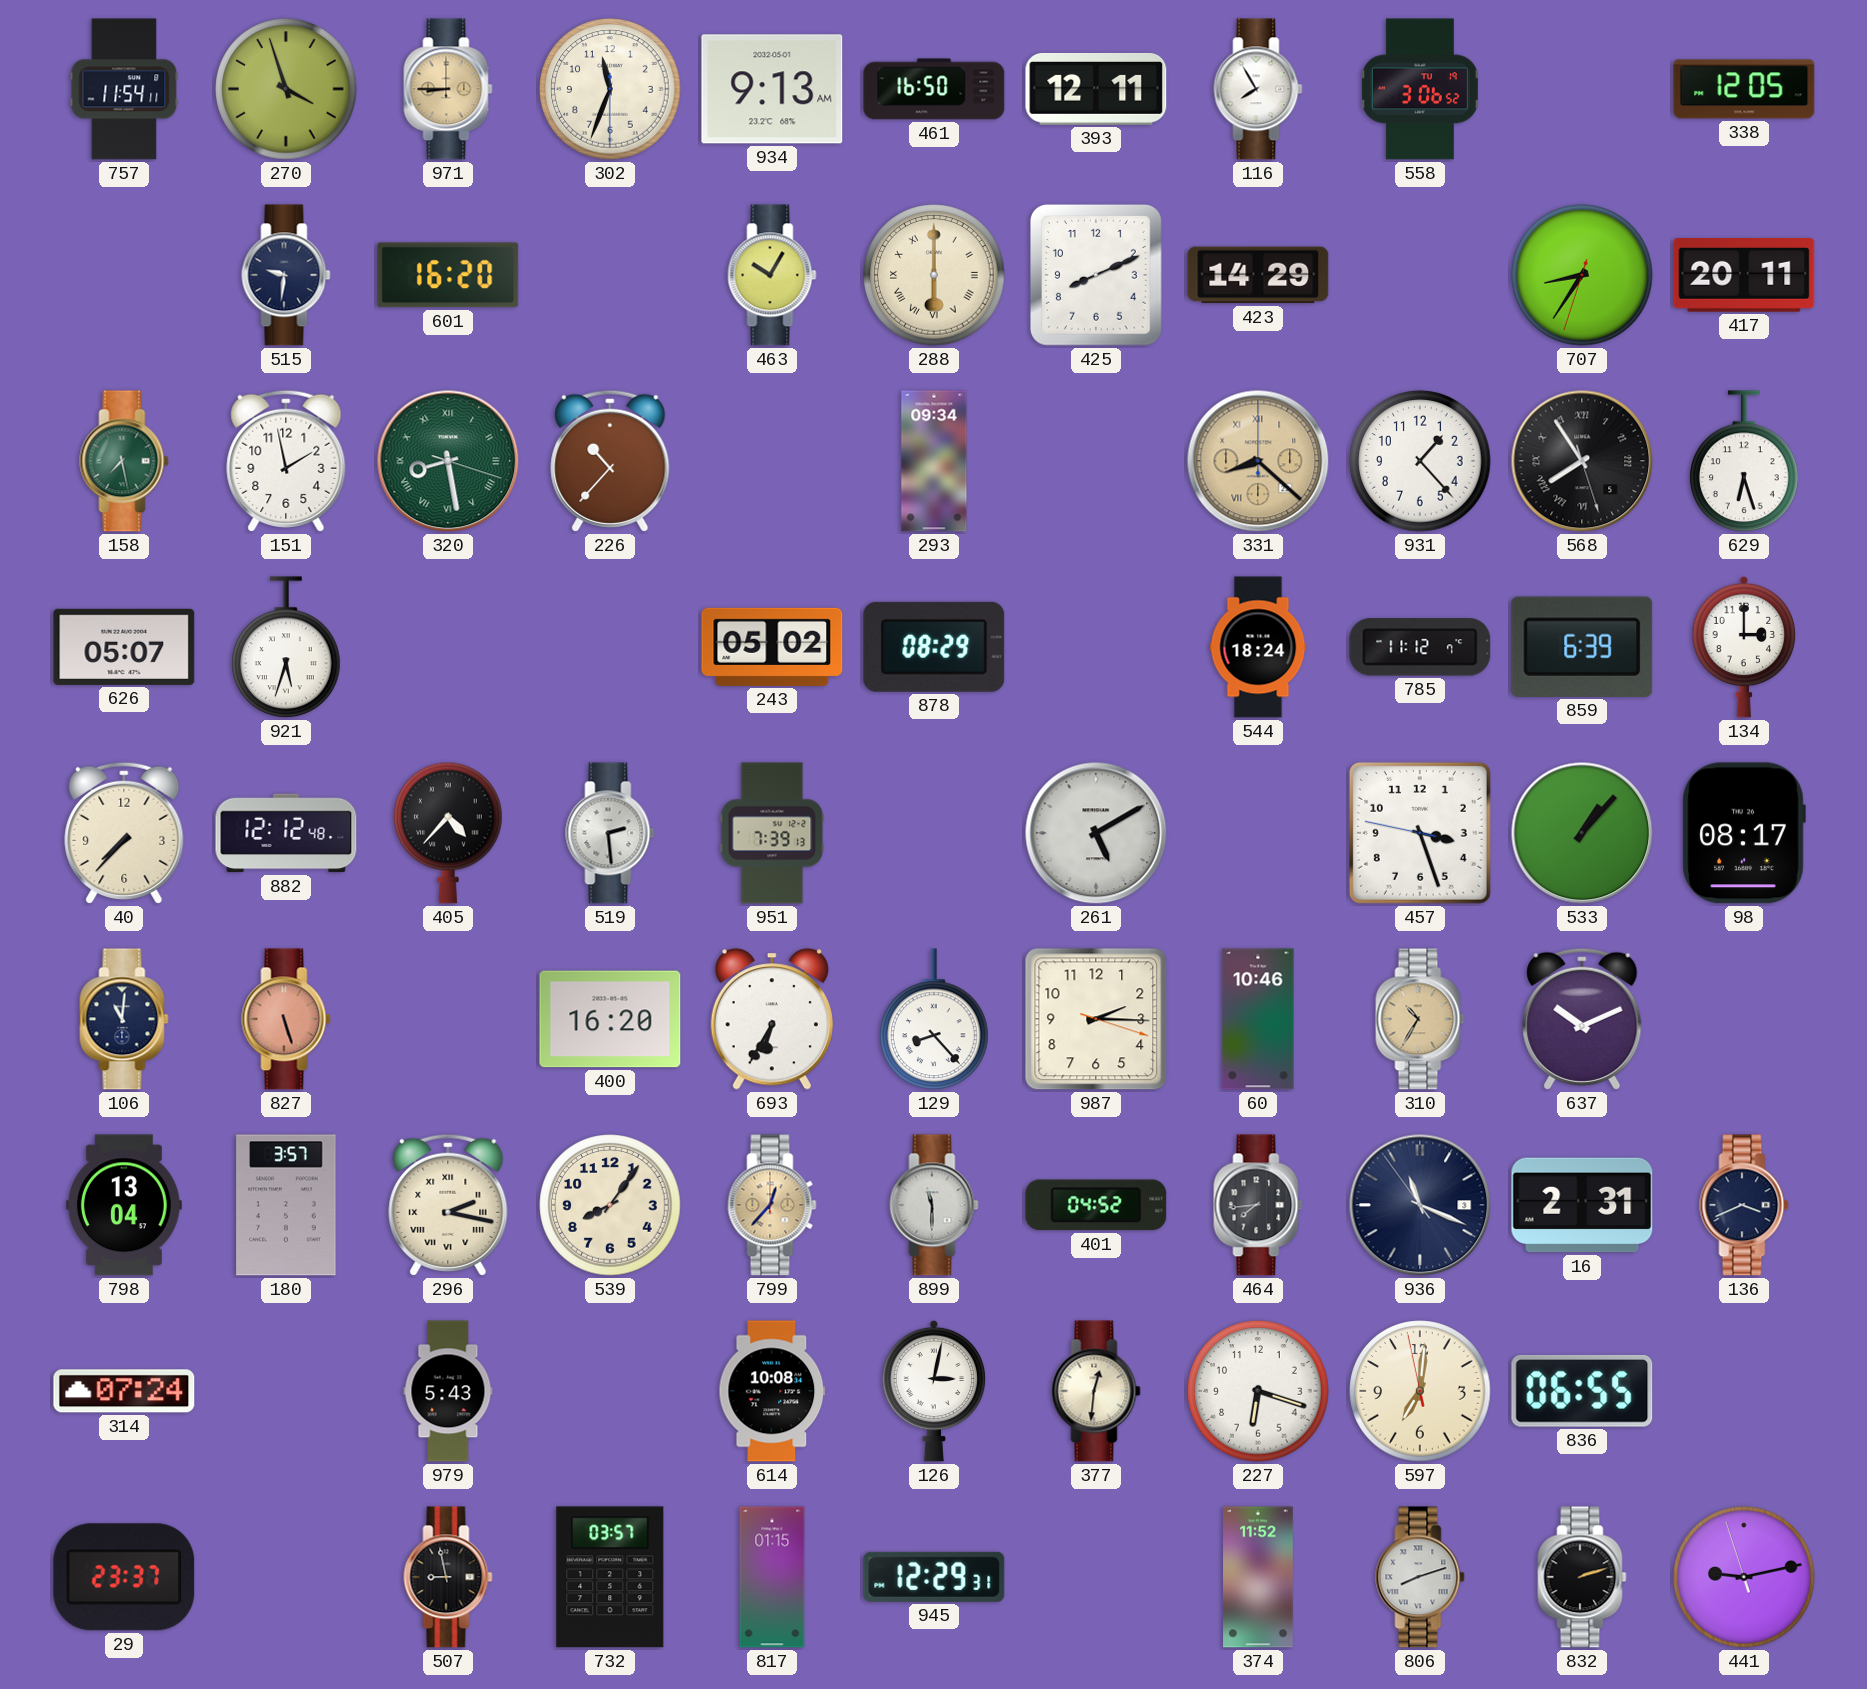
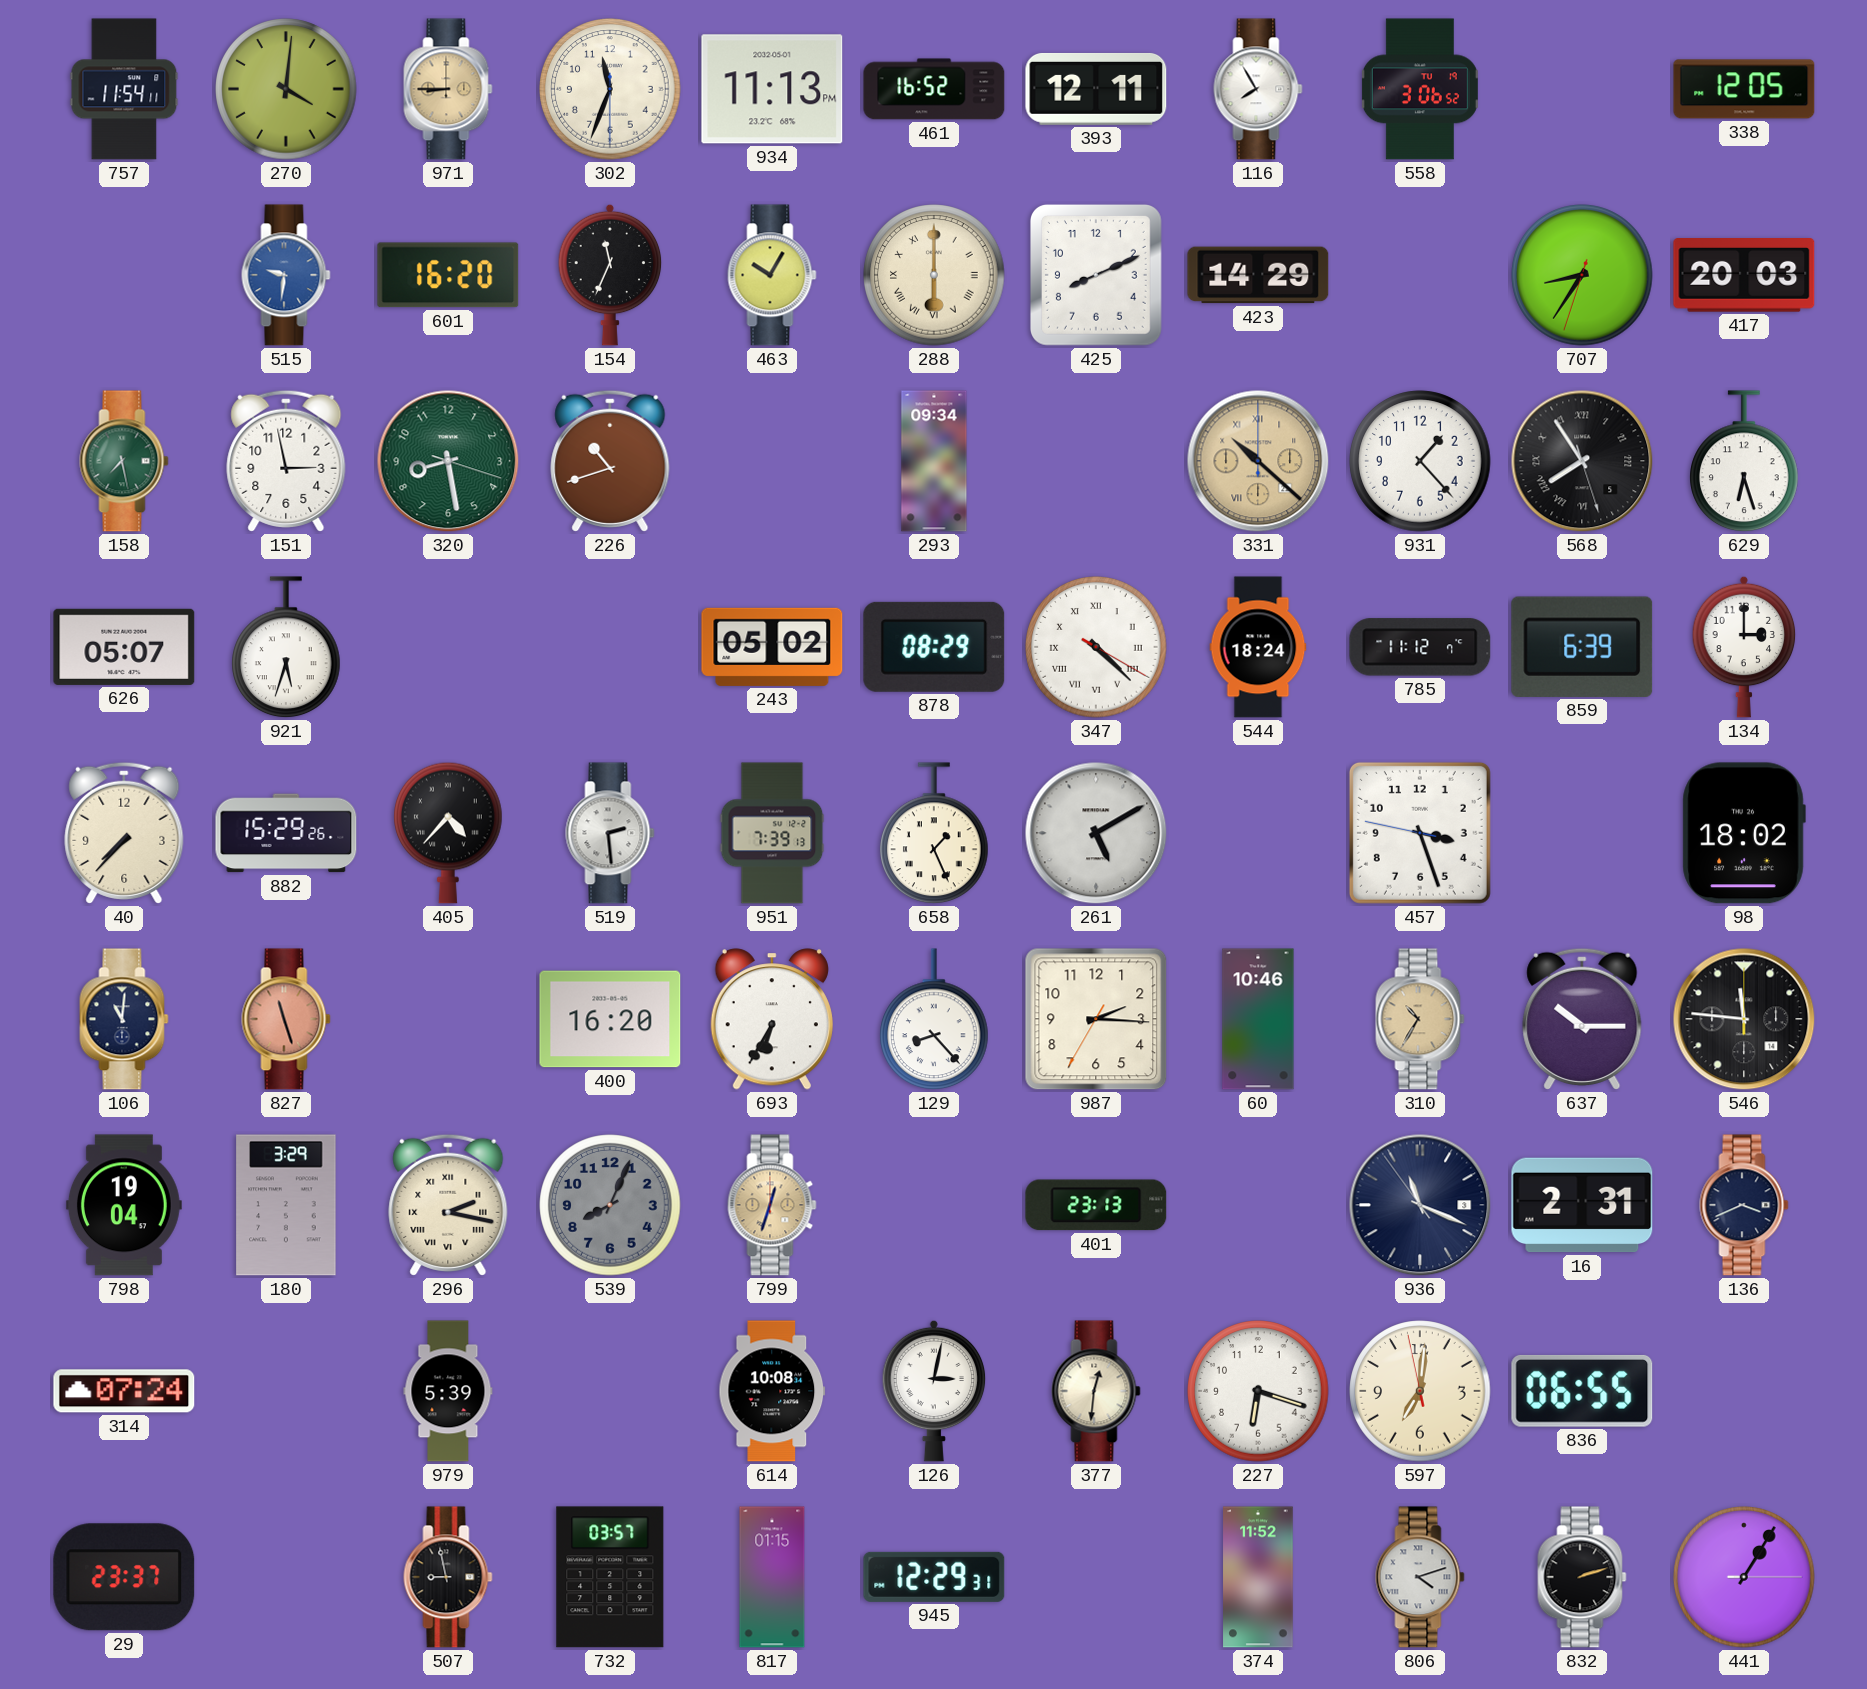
270: 3:57 -> 4:01 (286, 89)
934: 9:13 -> 11:13 (772, 89)
461: 16:50 -> 16:52 (934, 89)
515 dial: navy -> blue (286, 275)
154: none -> 11:34 (610, 275)
417: 20:11 -> 20:03 (1744, 276)
151: 1:58 -> 2:58 (286, 461)
320 numerals: Roman -> Arabic (448, 461)
226: 10:37 -> 10:42 (610, 461)
331: 8:22 -> 10:22 (1258, 461)
347: none -> 4:22 (1096, 647)
882: 12:12 -> 15:29 (286, 833)
658: none -> 1:26 (935, 834)
533: 1:07 -> none (1582, 833)
98: 08:17 -> 18:02 (1744, 833)
827: 5:27 -> 11:27 (286, 1019)
987: 2:15:18 -> 2:15:35 (1096, 1019)
637: 10:11 -> 10:15 (1582, 1019)
546: none -> 11:46 (1744, 1019)
798: 13:04 -> 19:04 (124, 1205)
180: 3:57 -> 3:29 (286, 1205)
539: 8:06 -> 8:04 (610, 1205)
539 dial: cream -> grey (610, 1205)
799: 12:37 -> 12:33 (772, 1205)
899: 11:30 -> none (934, 1205)
401: 04:52 -> 23:13 (1096, 1205)
464: 7:44 -> none (1258, 1205)
979: 5:43 -> 5:39 (448, 1391)
806: 8:12 -> 4:12 (1420, 1577)
441: 9:12 -> 1:05 (1744, 1577)
